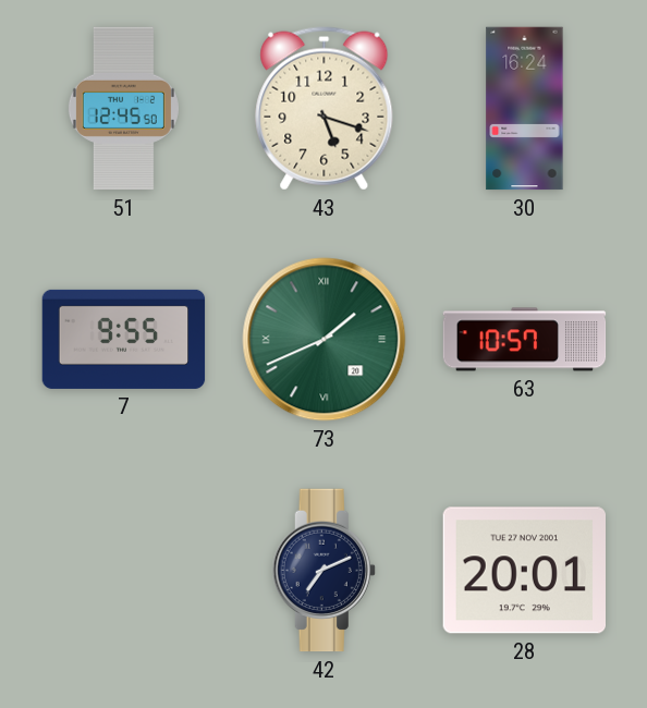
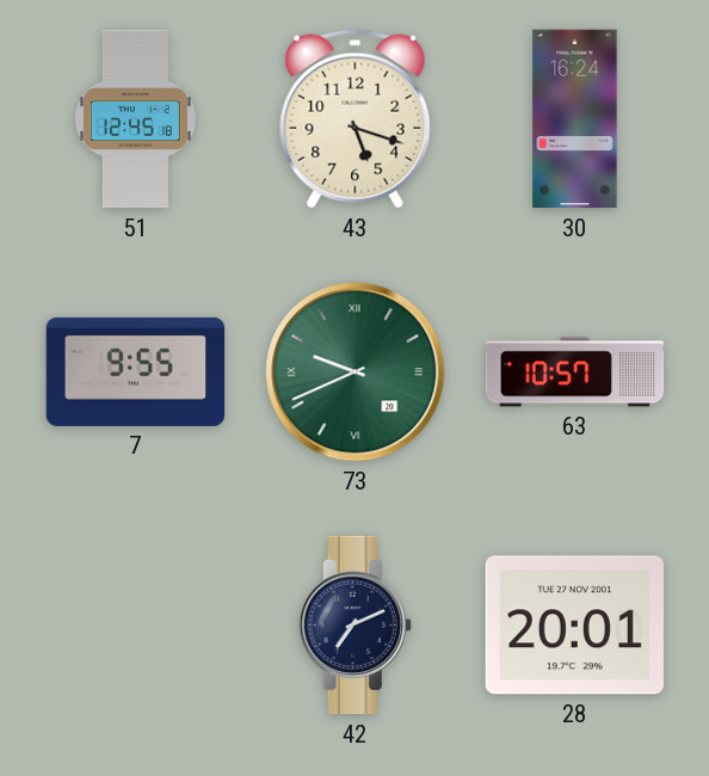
51: 12:45:50 -> 12:45:18 (135, 119)
73: 1:41 -> 9:41 (356, 372)
